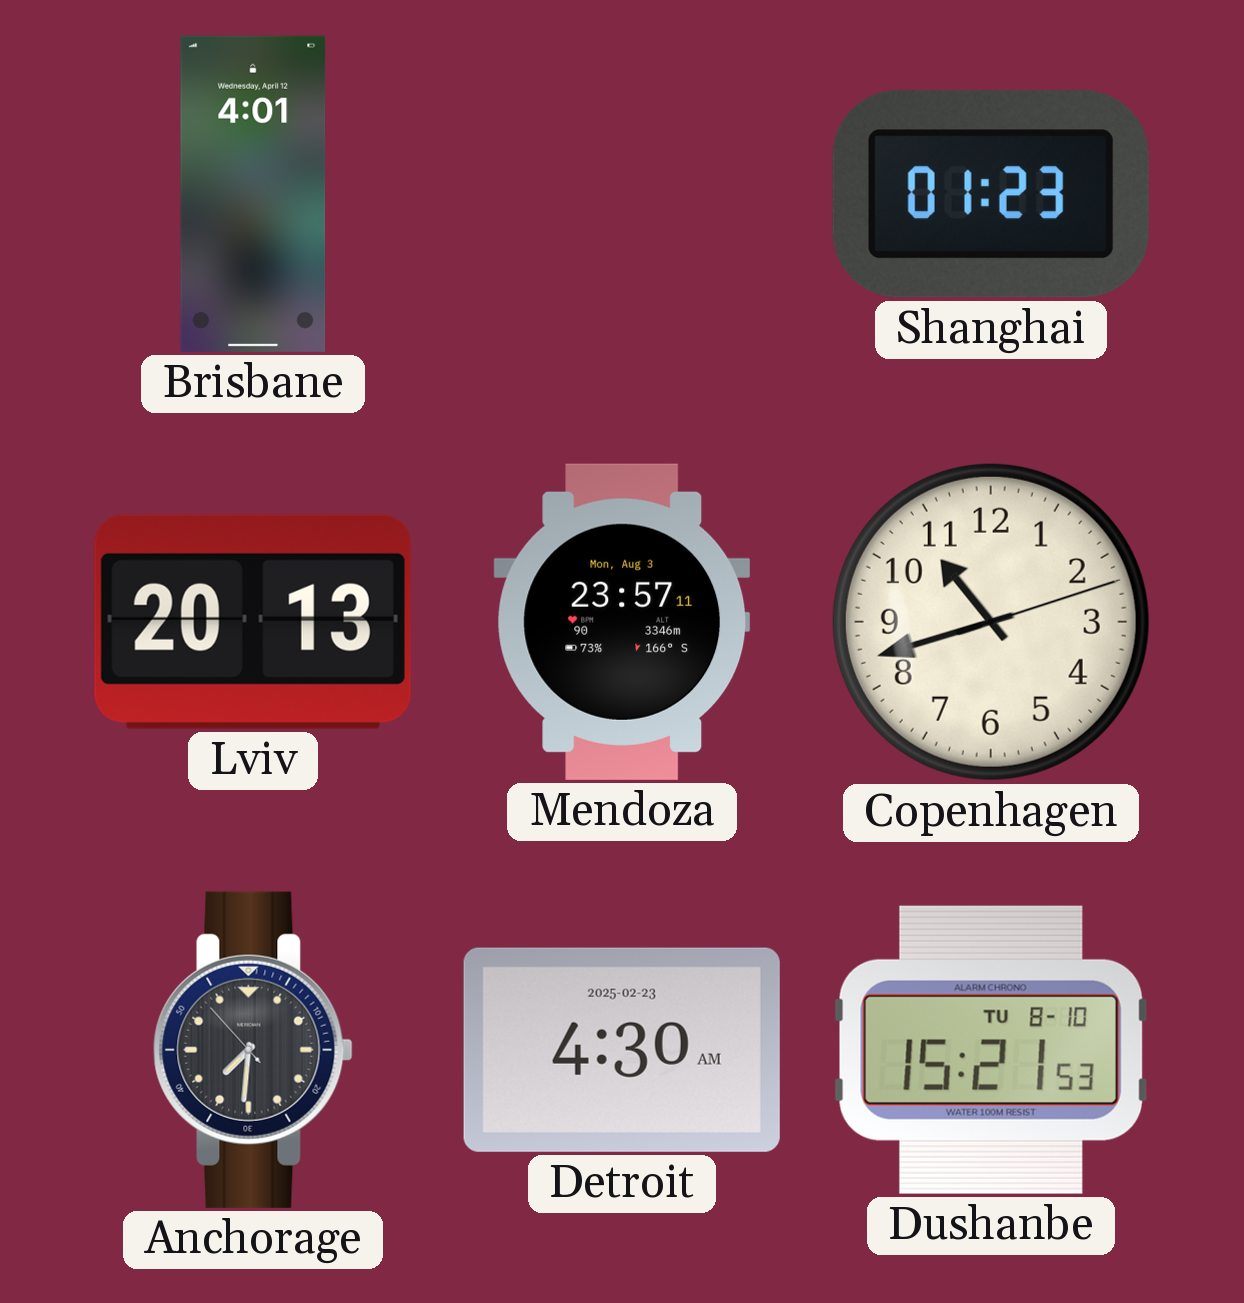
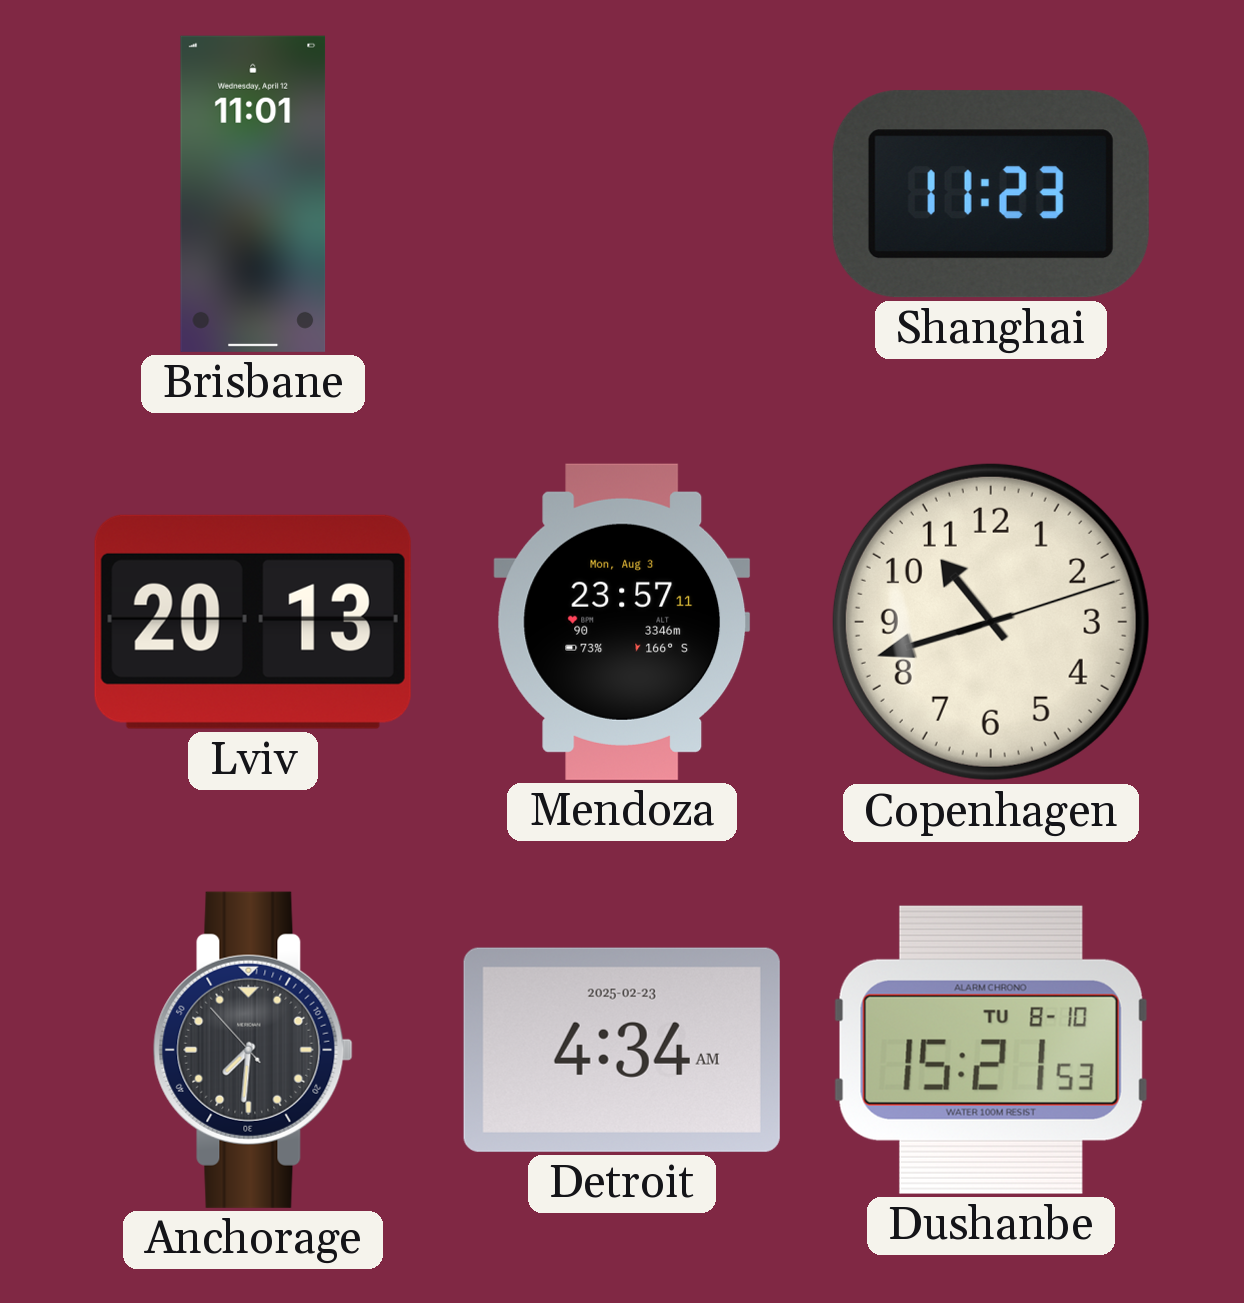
Brisbane: 4:01 -> 11:01 (253, 194)
Shanghai: 01:23 -> 11:23 (991, 194)
Detroit: 4:30 -> 4:34 (622, 1050)
